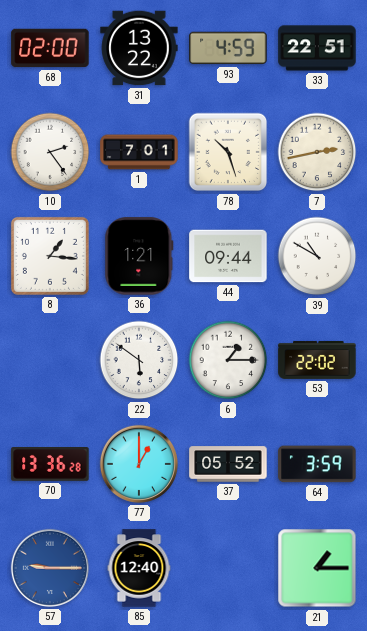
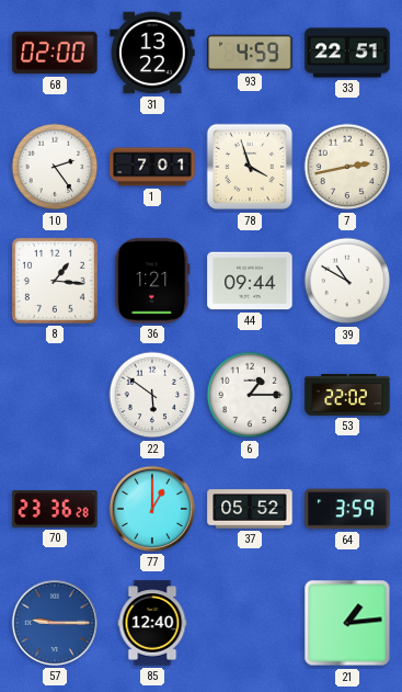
78: 10:27 -> 3:57 (250, 167)
70: 13:36 -> 23:36 (55, 510)
21: 1:15 -> 1:14 (347, 623)
